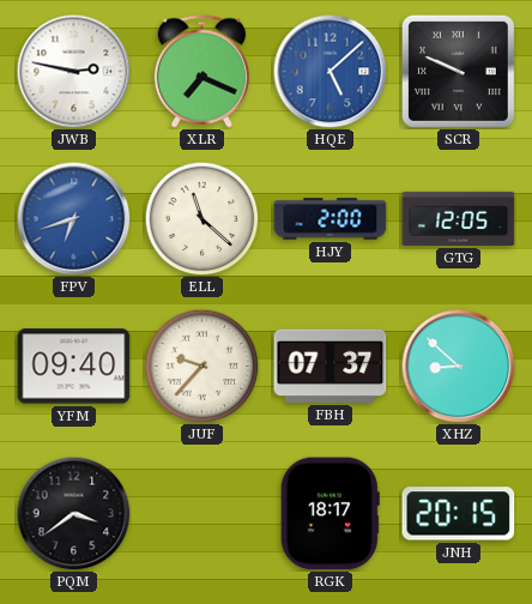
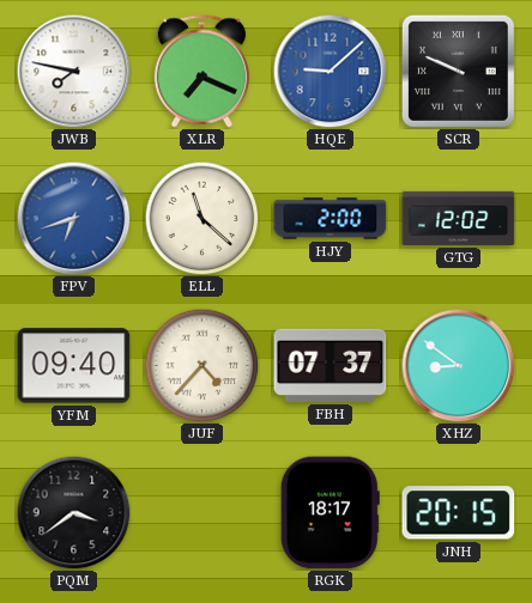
JWB: 2:47 -> 7:47 (73, 71)
HQE: 5:08 -> 9:08 (330, 71)
GTG: 12:05 -> 12:02 (459, 218)
JUF: 9:37 -> 4:37 (201, 365)
XHZ: 8:52 -> 8:51 (458, 365)
